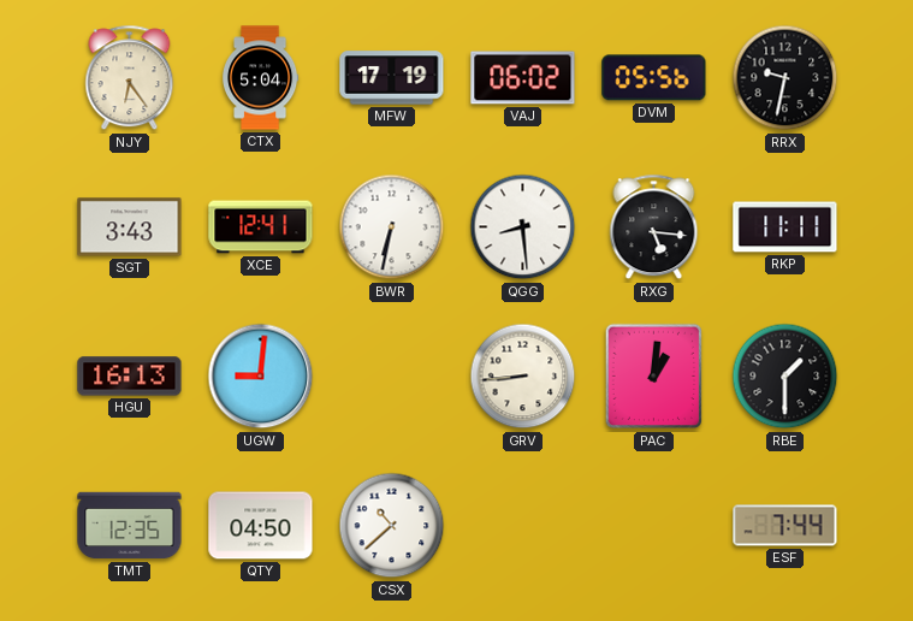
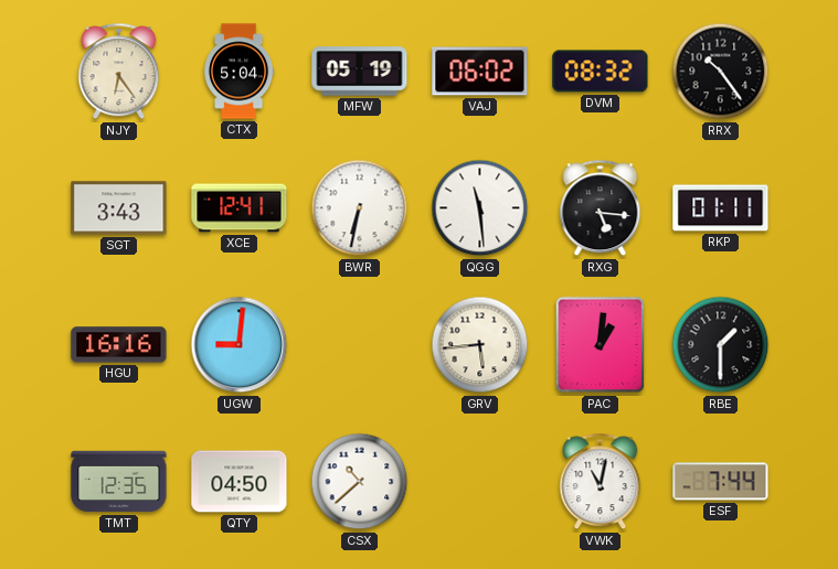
MFW: 17:19 -> 05:19 (360, 72)
DVM: 05:56 -> 08:32 (601, 72)
RRX: 9:32 -> 10:24 (721, 72)
QGG: 8:29 -> 11:29 (480, 208)
RKP: 11:11 -> 01:11 (721, 208)
HGU: 16:13 -> 16:16 (119, 345)
GRV: 8:44 -> 5:44 (480, 345)
VWK: none -> 11:02 (601, 482)
